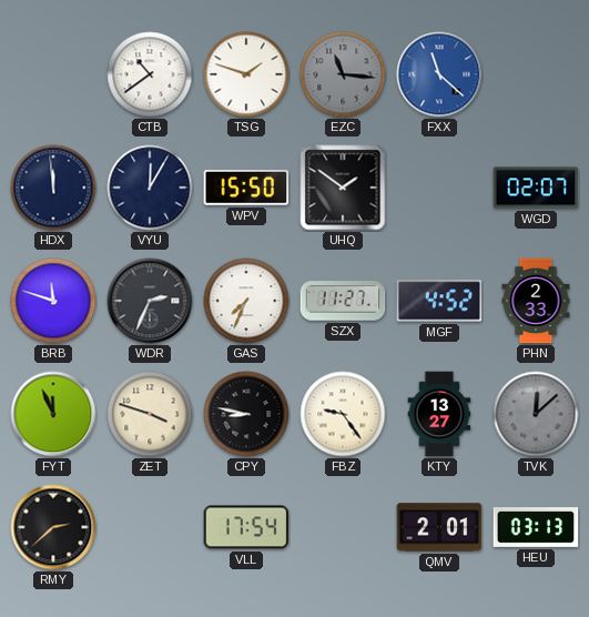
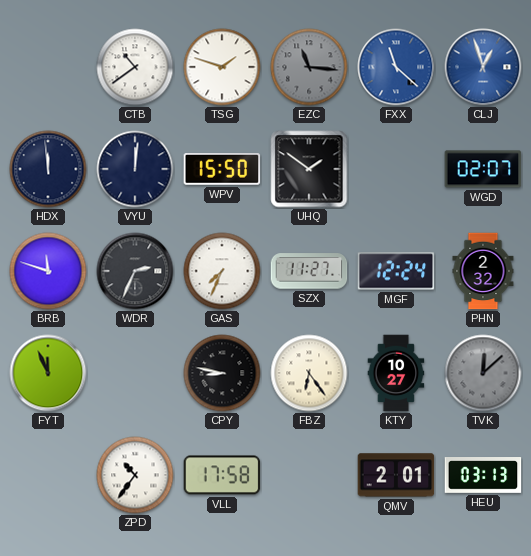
CLJ: none -> 12:57 (483, 67)
VYU: 12:05 -> 12:01 (135, 169)
MGF: 4:52 -> 12:24 (396, 271)
PHN: 2:33 -> 2:32 (483, 271)
ZET: 3:48 -> none (150, 414)
FBZ: 9:24 -> 6:24 (309, 373)
KTY: 13:27 -> 10:27 (396, 373)
RMY: 2:38 -> none (53, 527)
ZPD: none -> 10:36 (135, 475)
VLL: 17:54 -> 17:58 (222, 475)
